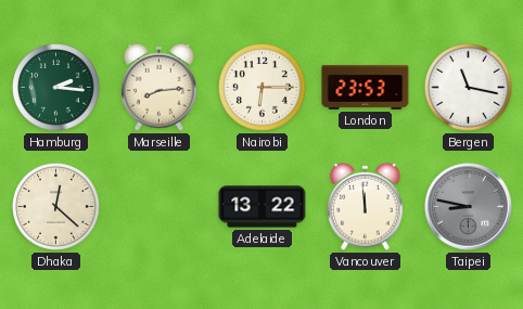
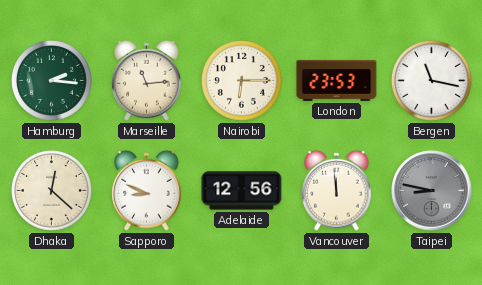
Marseille: 8:14 -> 11:14 (147, 80)
Sapporo: none -> 8:49 (147, 190)
Adelaide: 13:22 -> 12:56 (242, 191)
